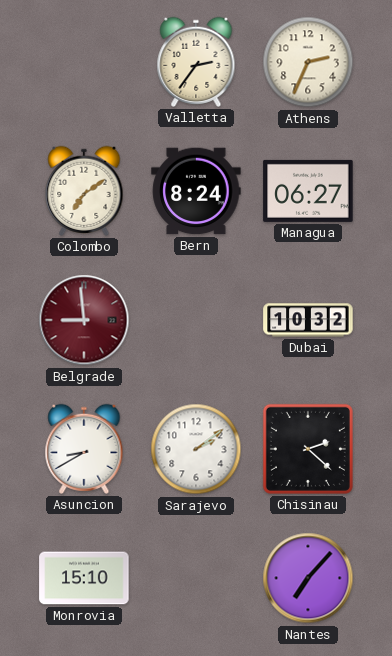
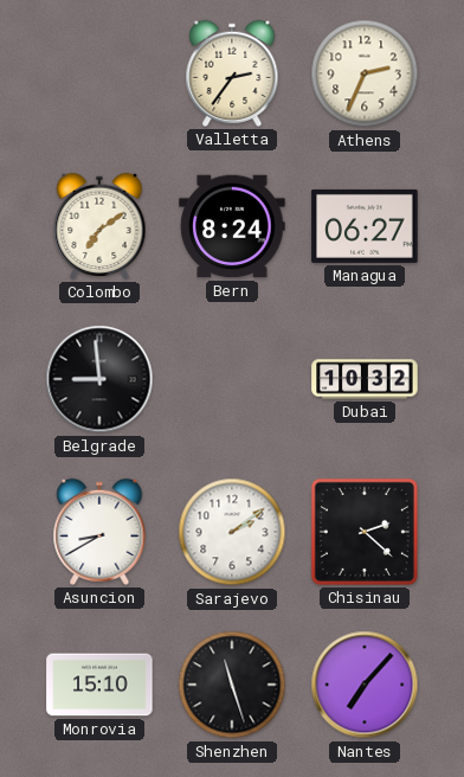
Belgrade dial: burgundy -> black (99, 379)
Shenzhen: none -> 11:27 (232, 685)
